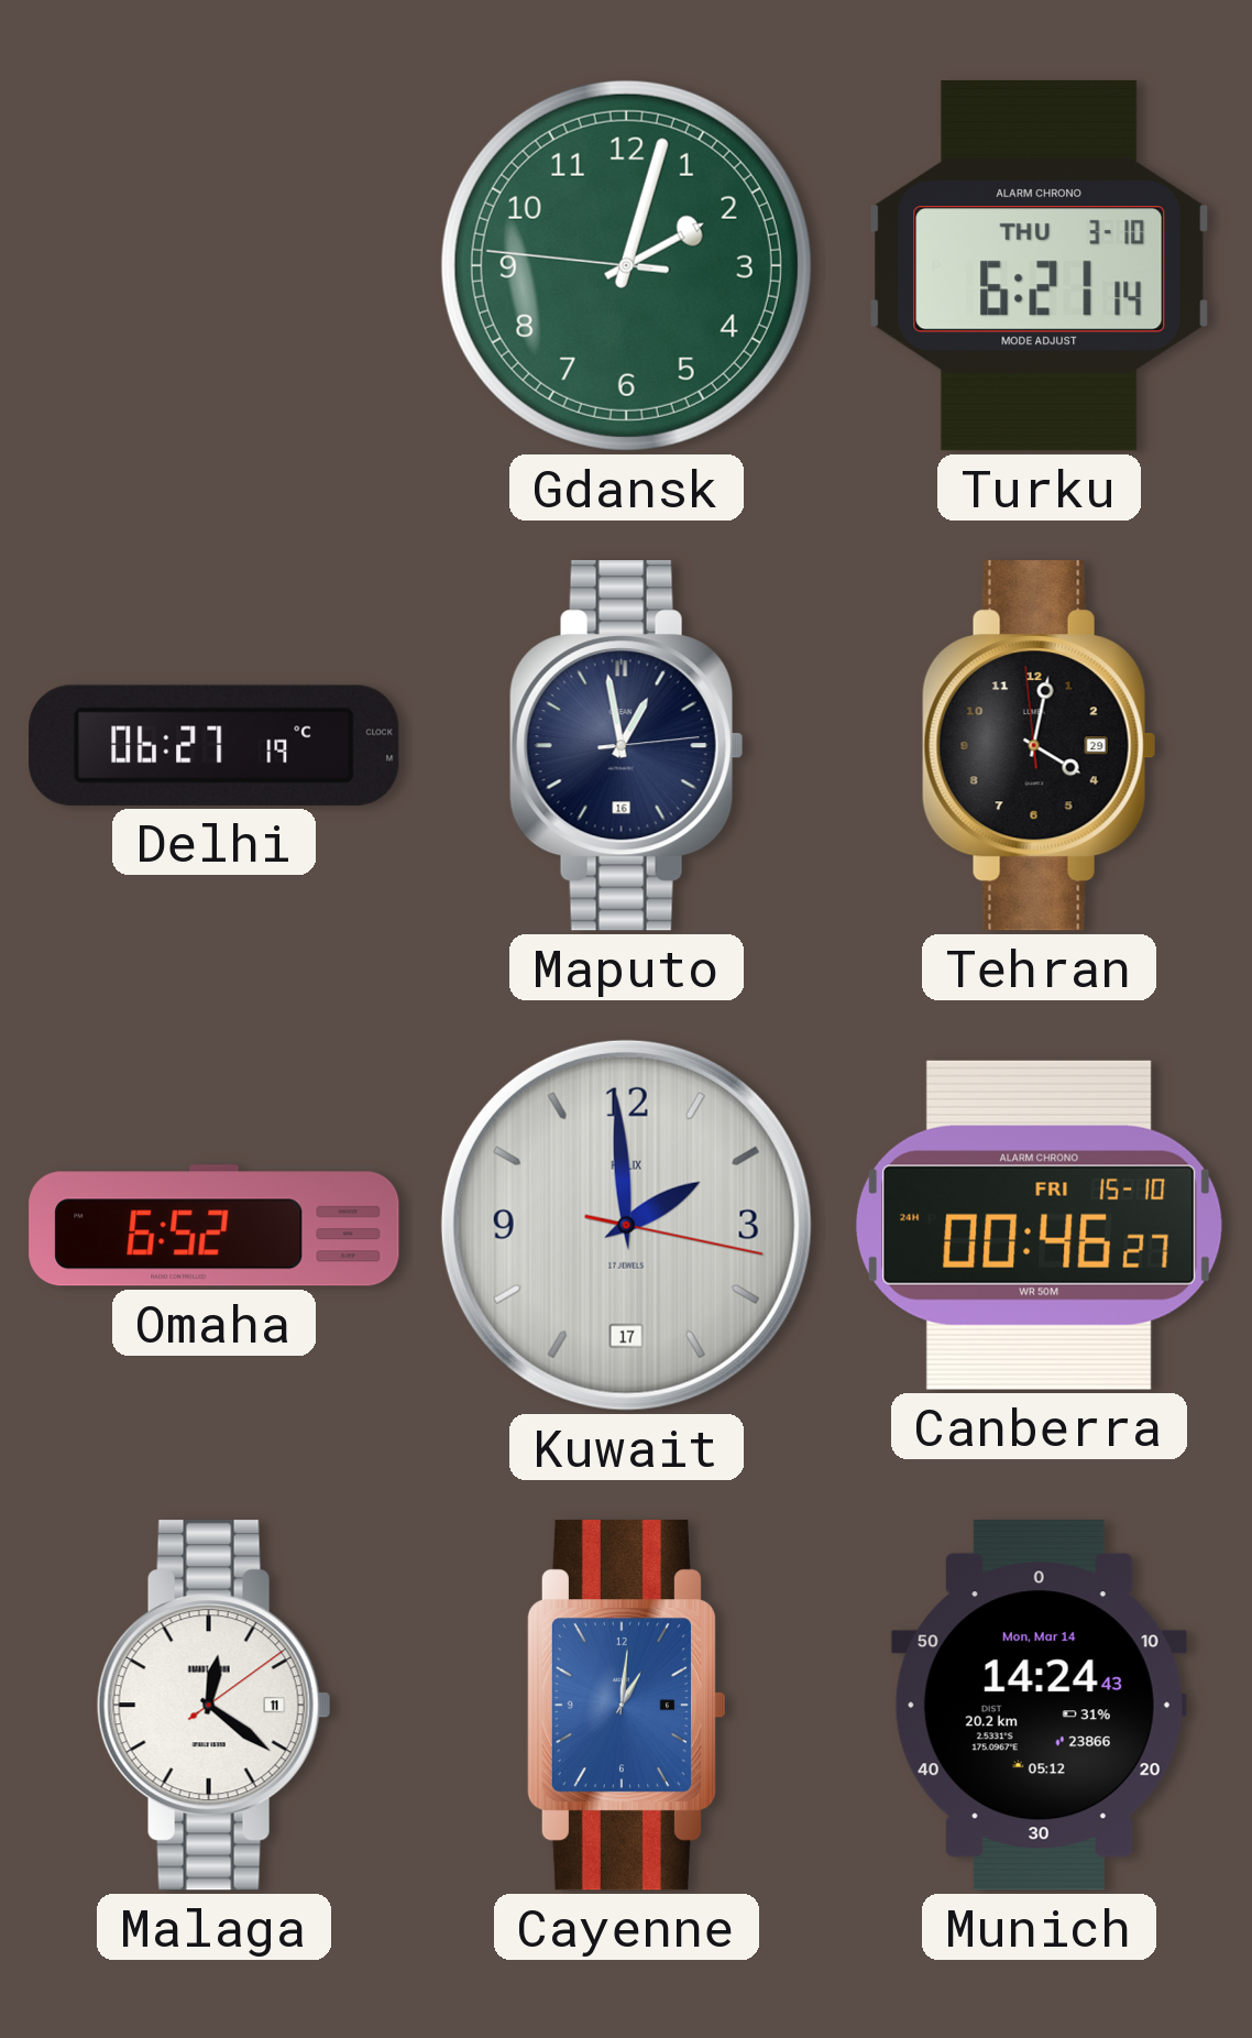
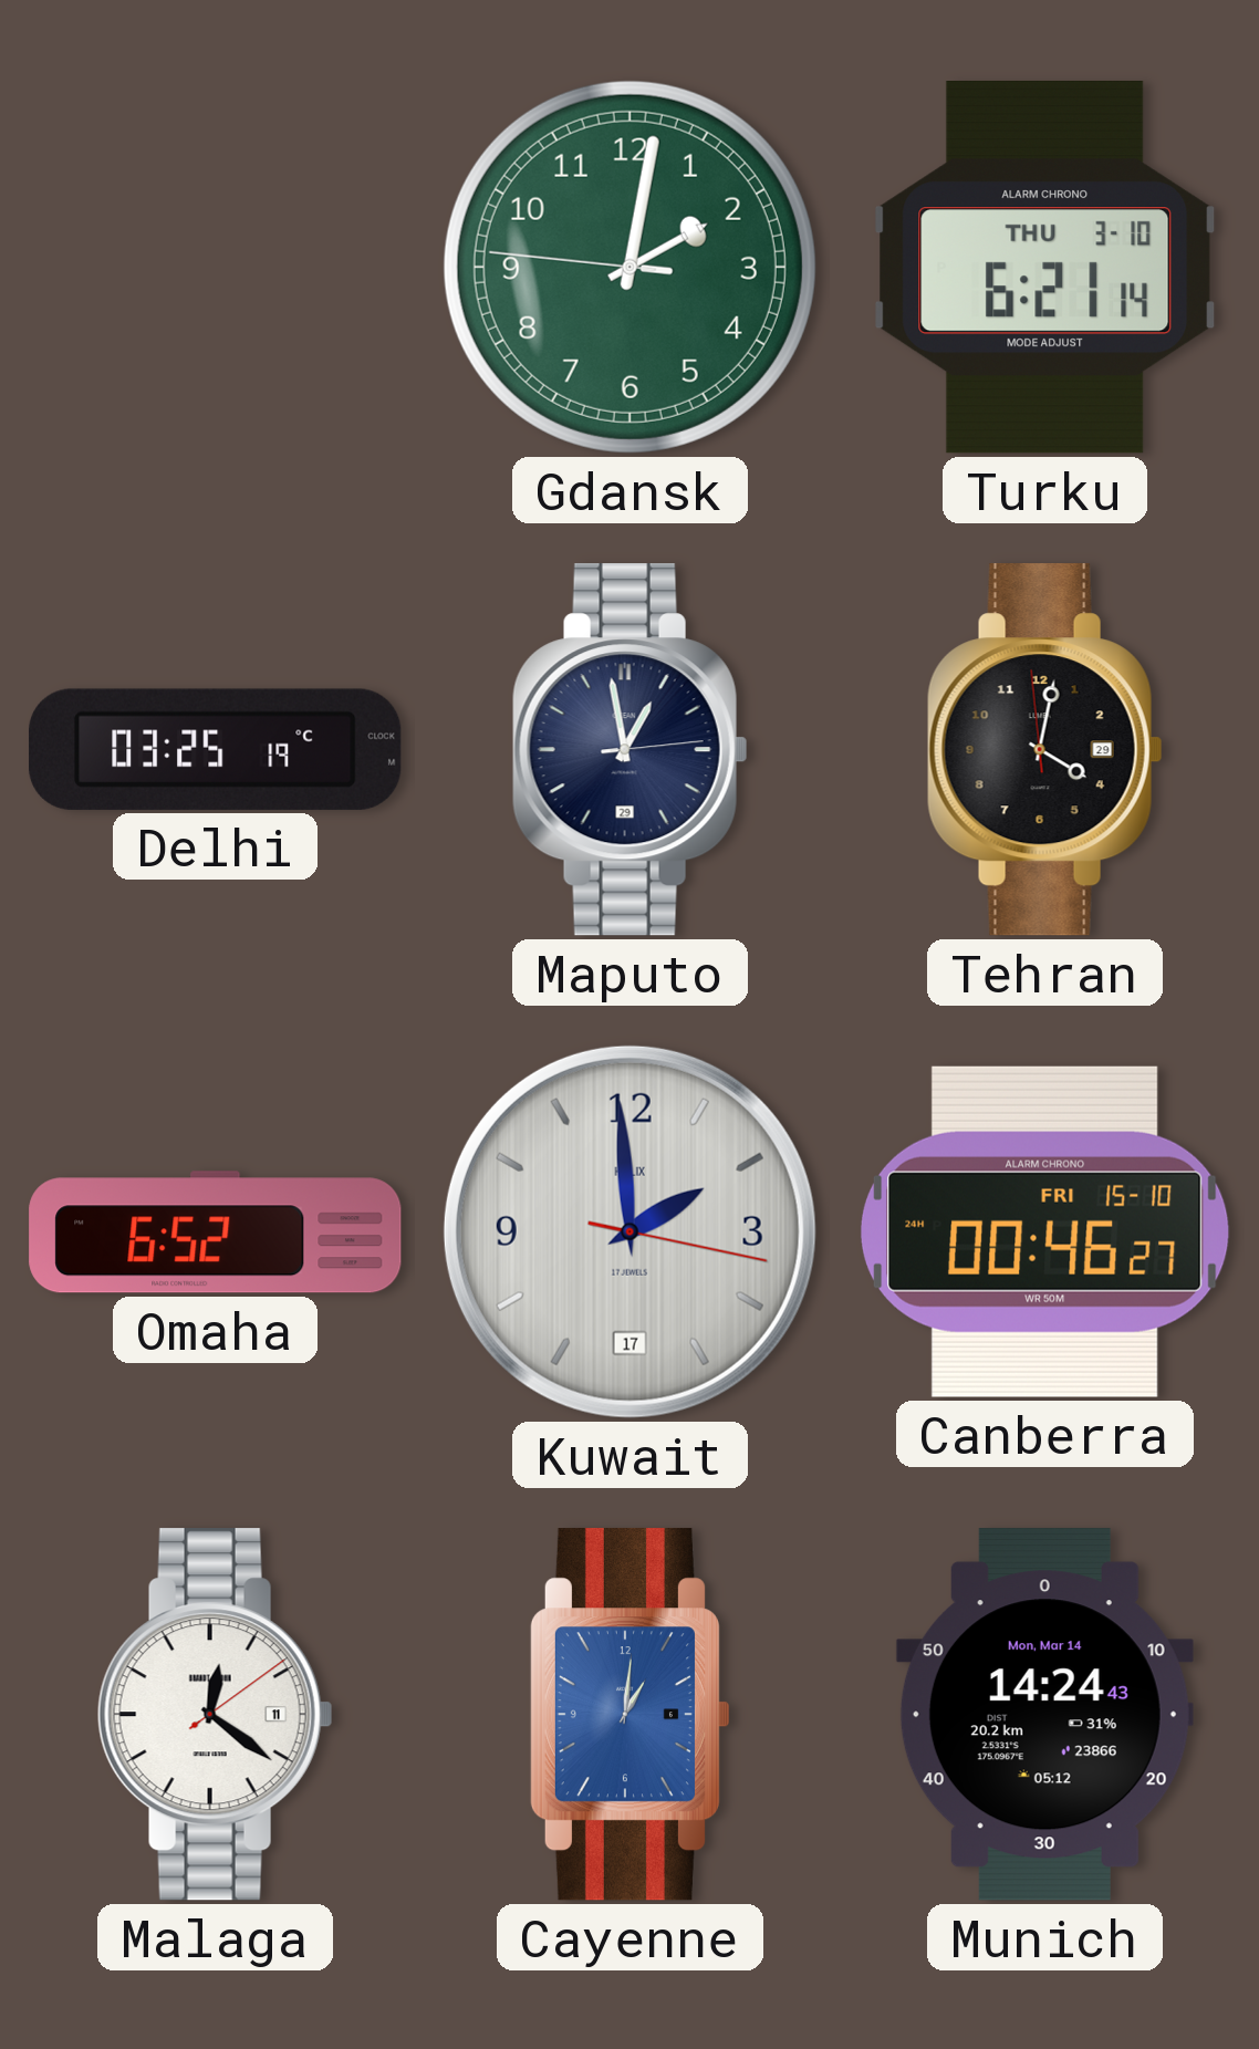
Gdansk: 2:02 -> 2:01 (629, 267)
Delhi: 06:27 -> 03:25 (216, 749)
Maputo date: 16 -> 29 (629, 750)
